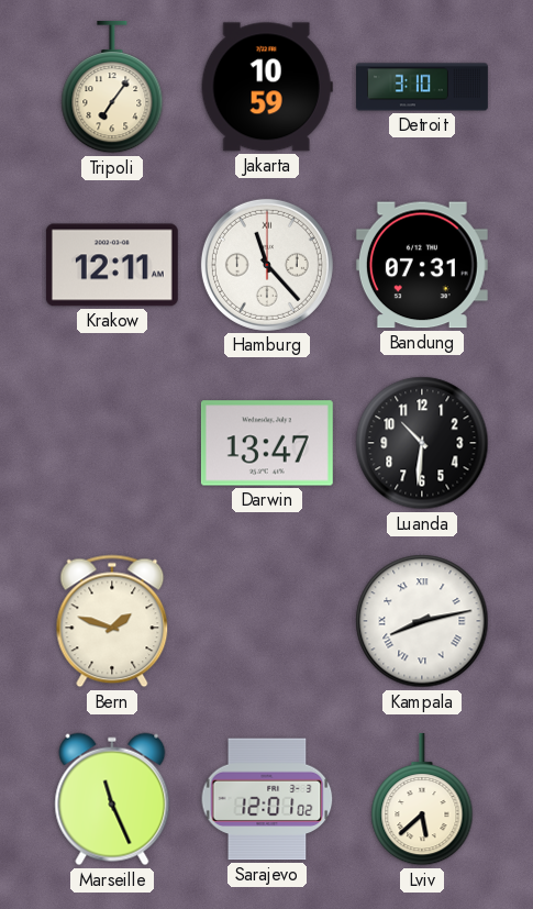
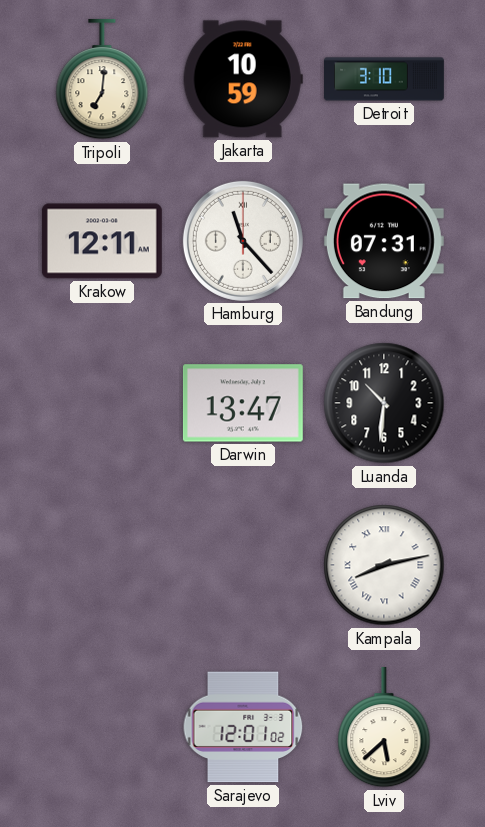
Tripoli: 7:06 -> 7:01 (102, 79)
Bern: 1:48 -> none (112, 621)
Marseille: 11:26 -> none (112, 799)
